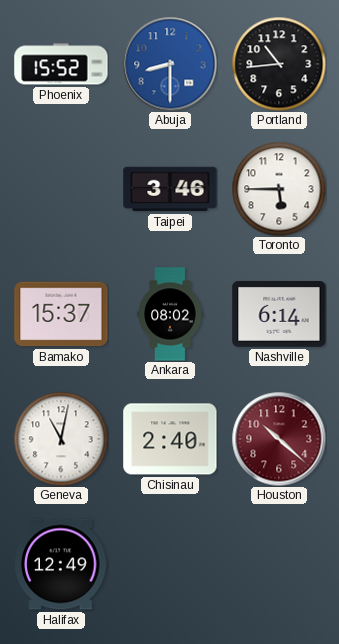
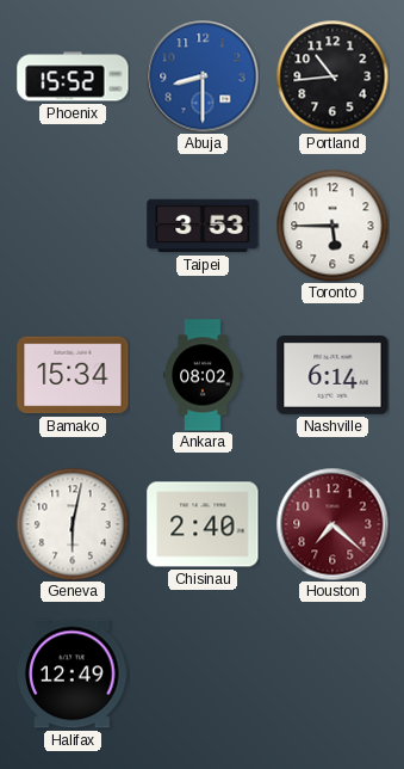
Taipei: 3:46 -> 3:53 (203, 226)
Bamako: 15:37 -> 15:34 (73, 375)
Geneva: 11:02 -> 6:02 (73, 524)
Houston: 10:22 -> 7:22 (332, 524)
